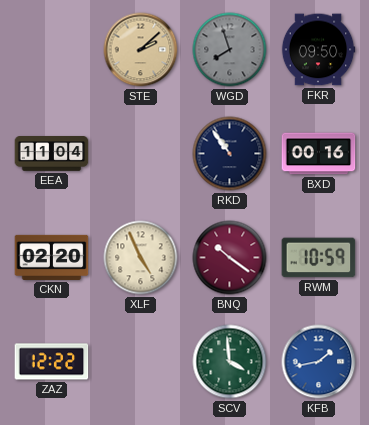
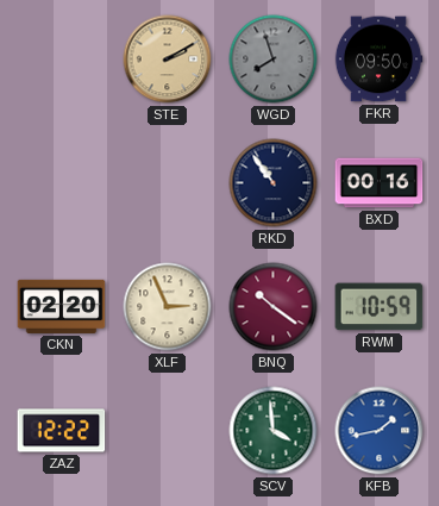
STE: 2:08 -> 2:10 (168, 60)
EEA: 11:04 -> none (52, 154)
XLF: 4:56 -> 2:56 (168, 307)
